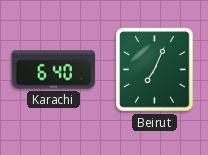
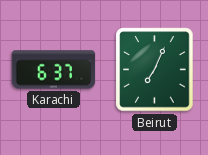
Karachi: 6:40 -> 6:37 (54, 70)
